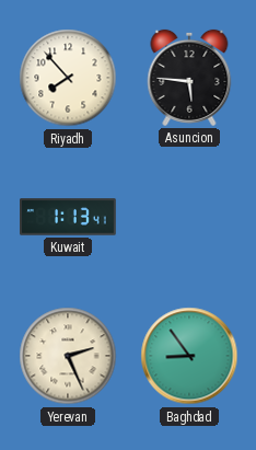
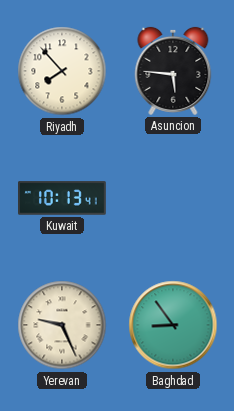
Kuwait: 1:13 -> 10:13 (63, 198)
Yerevan: 2:26 -> 9:26 (62, 325)
